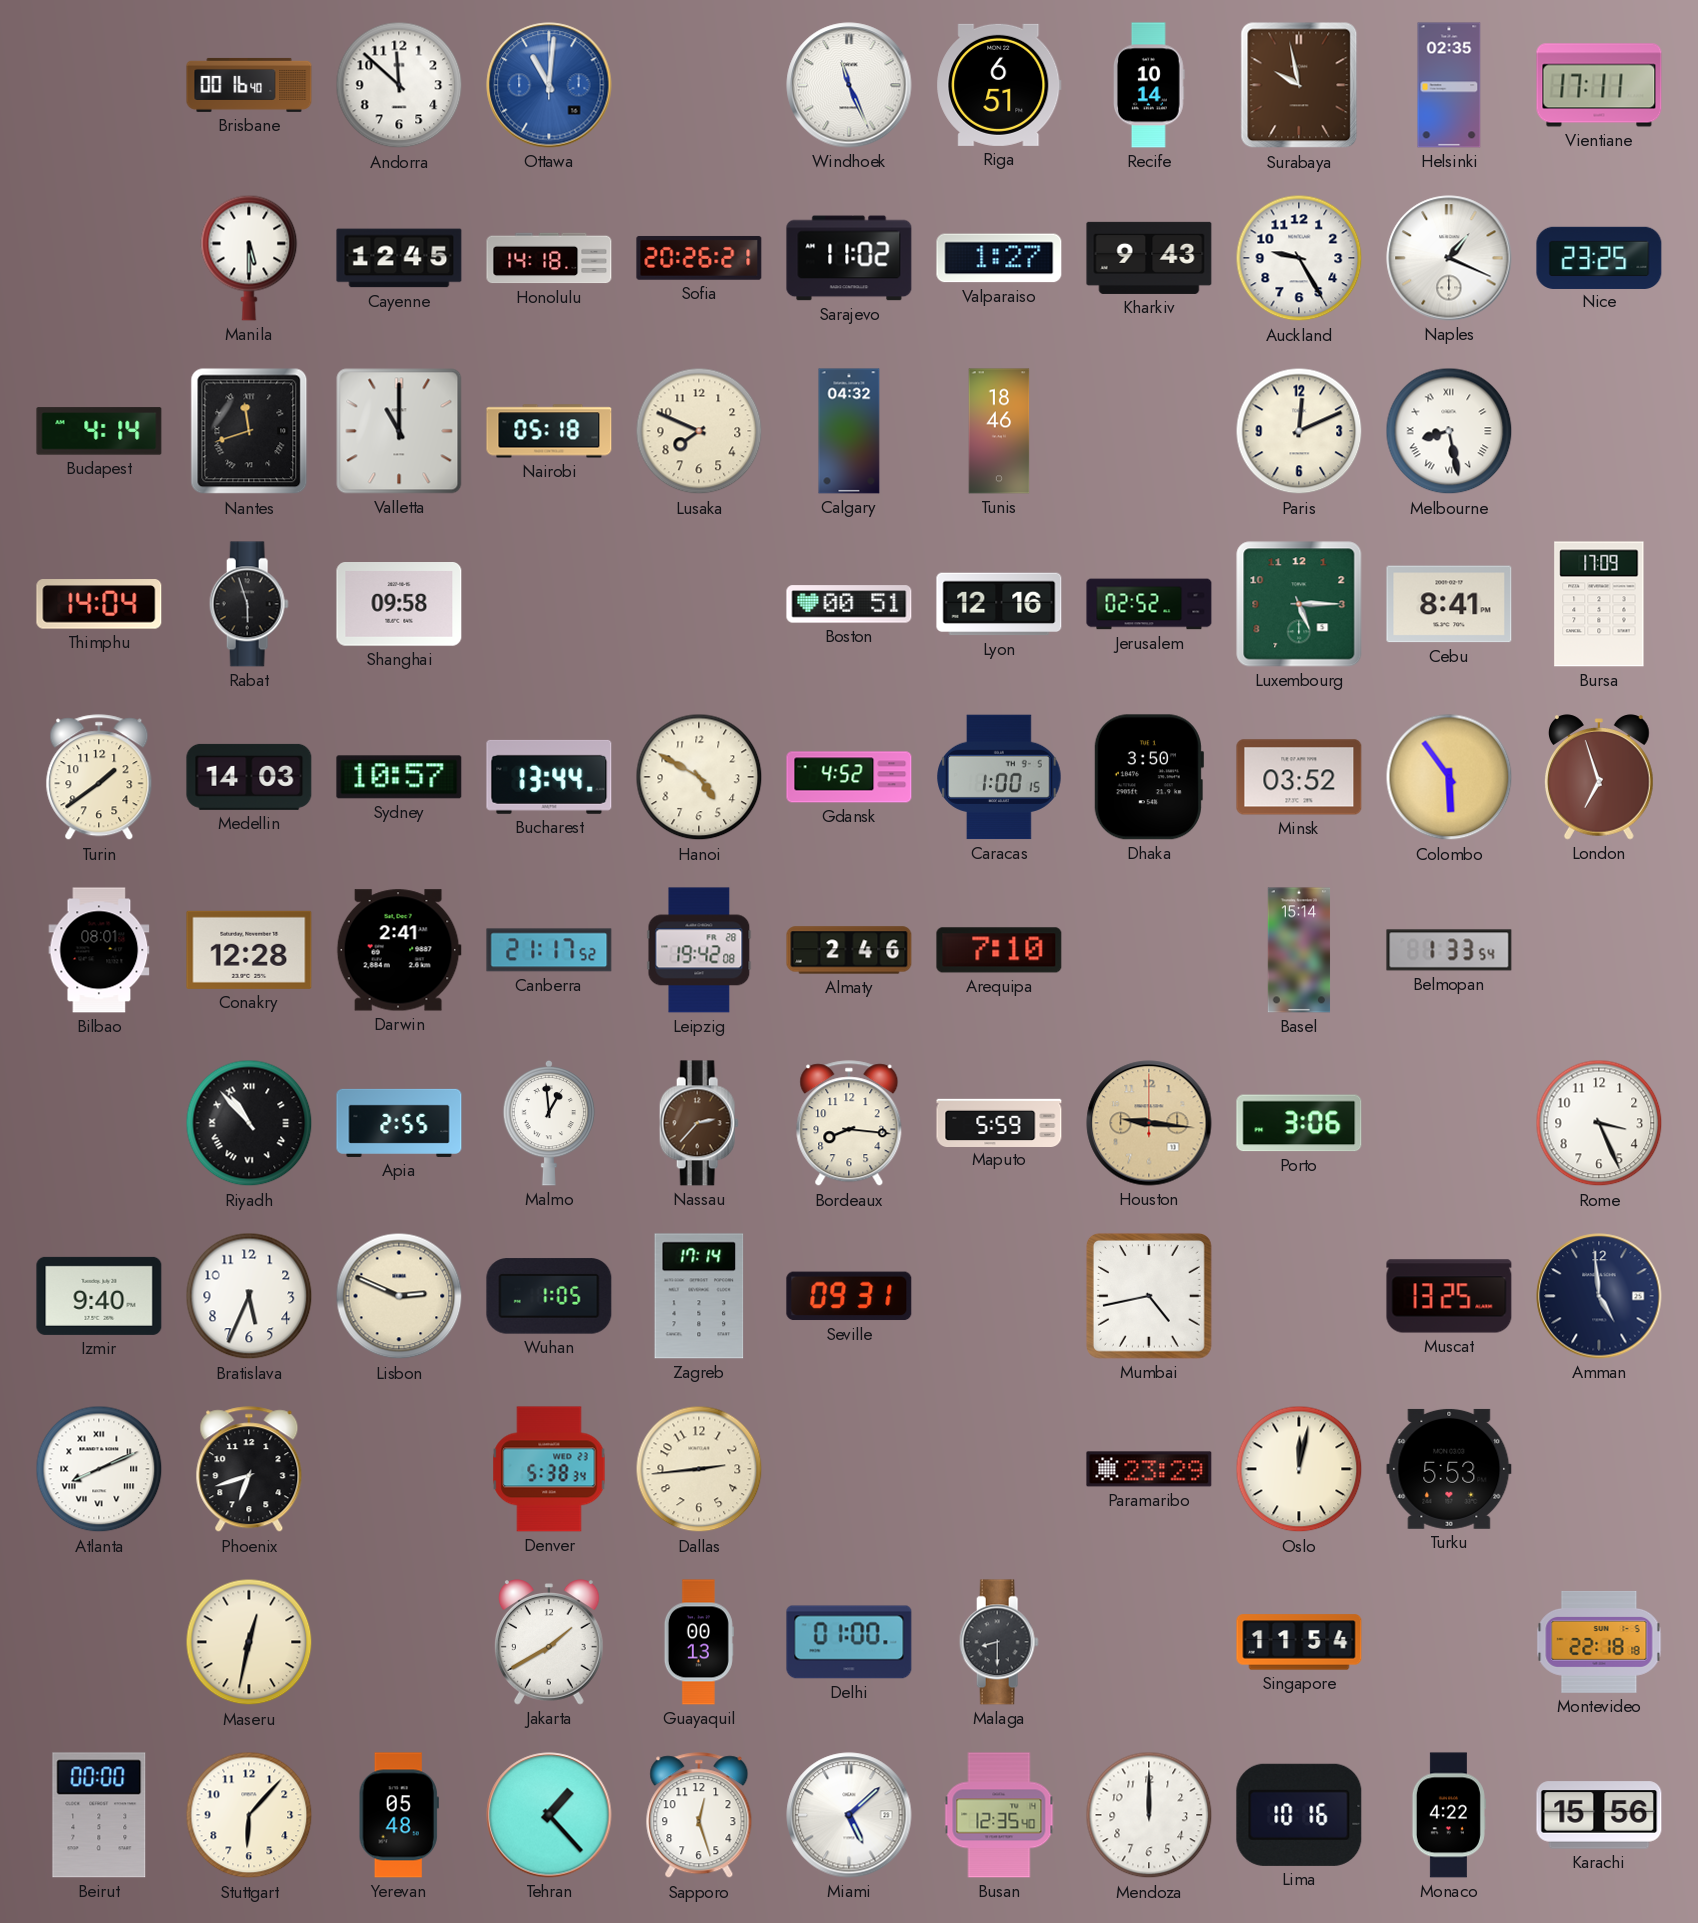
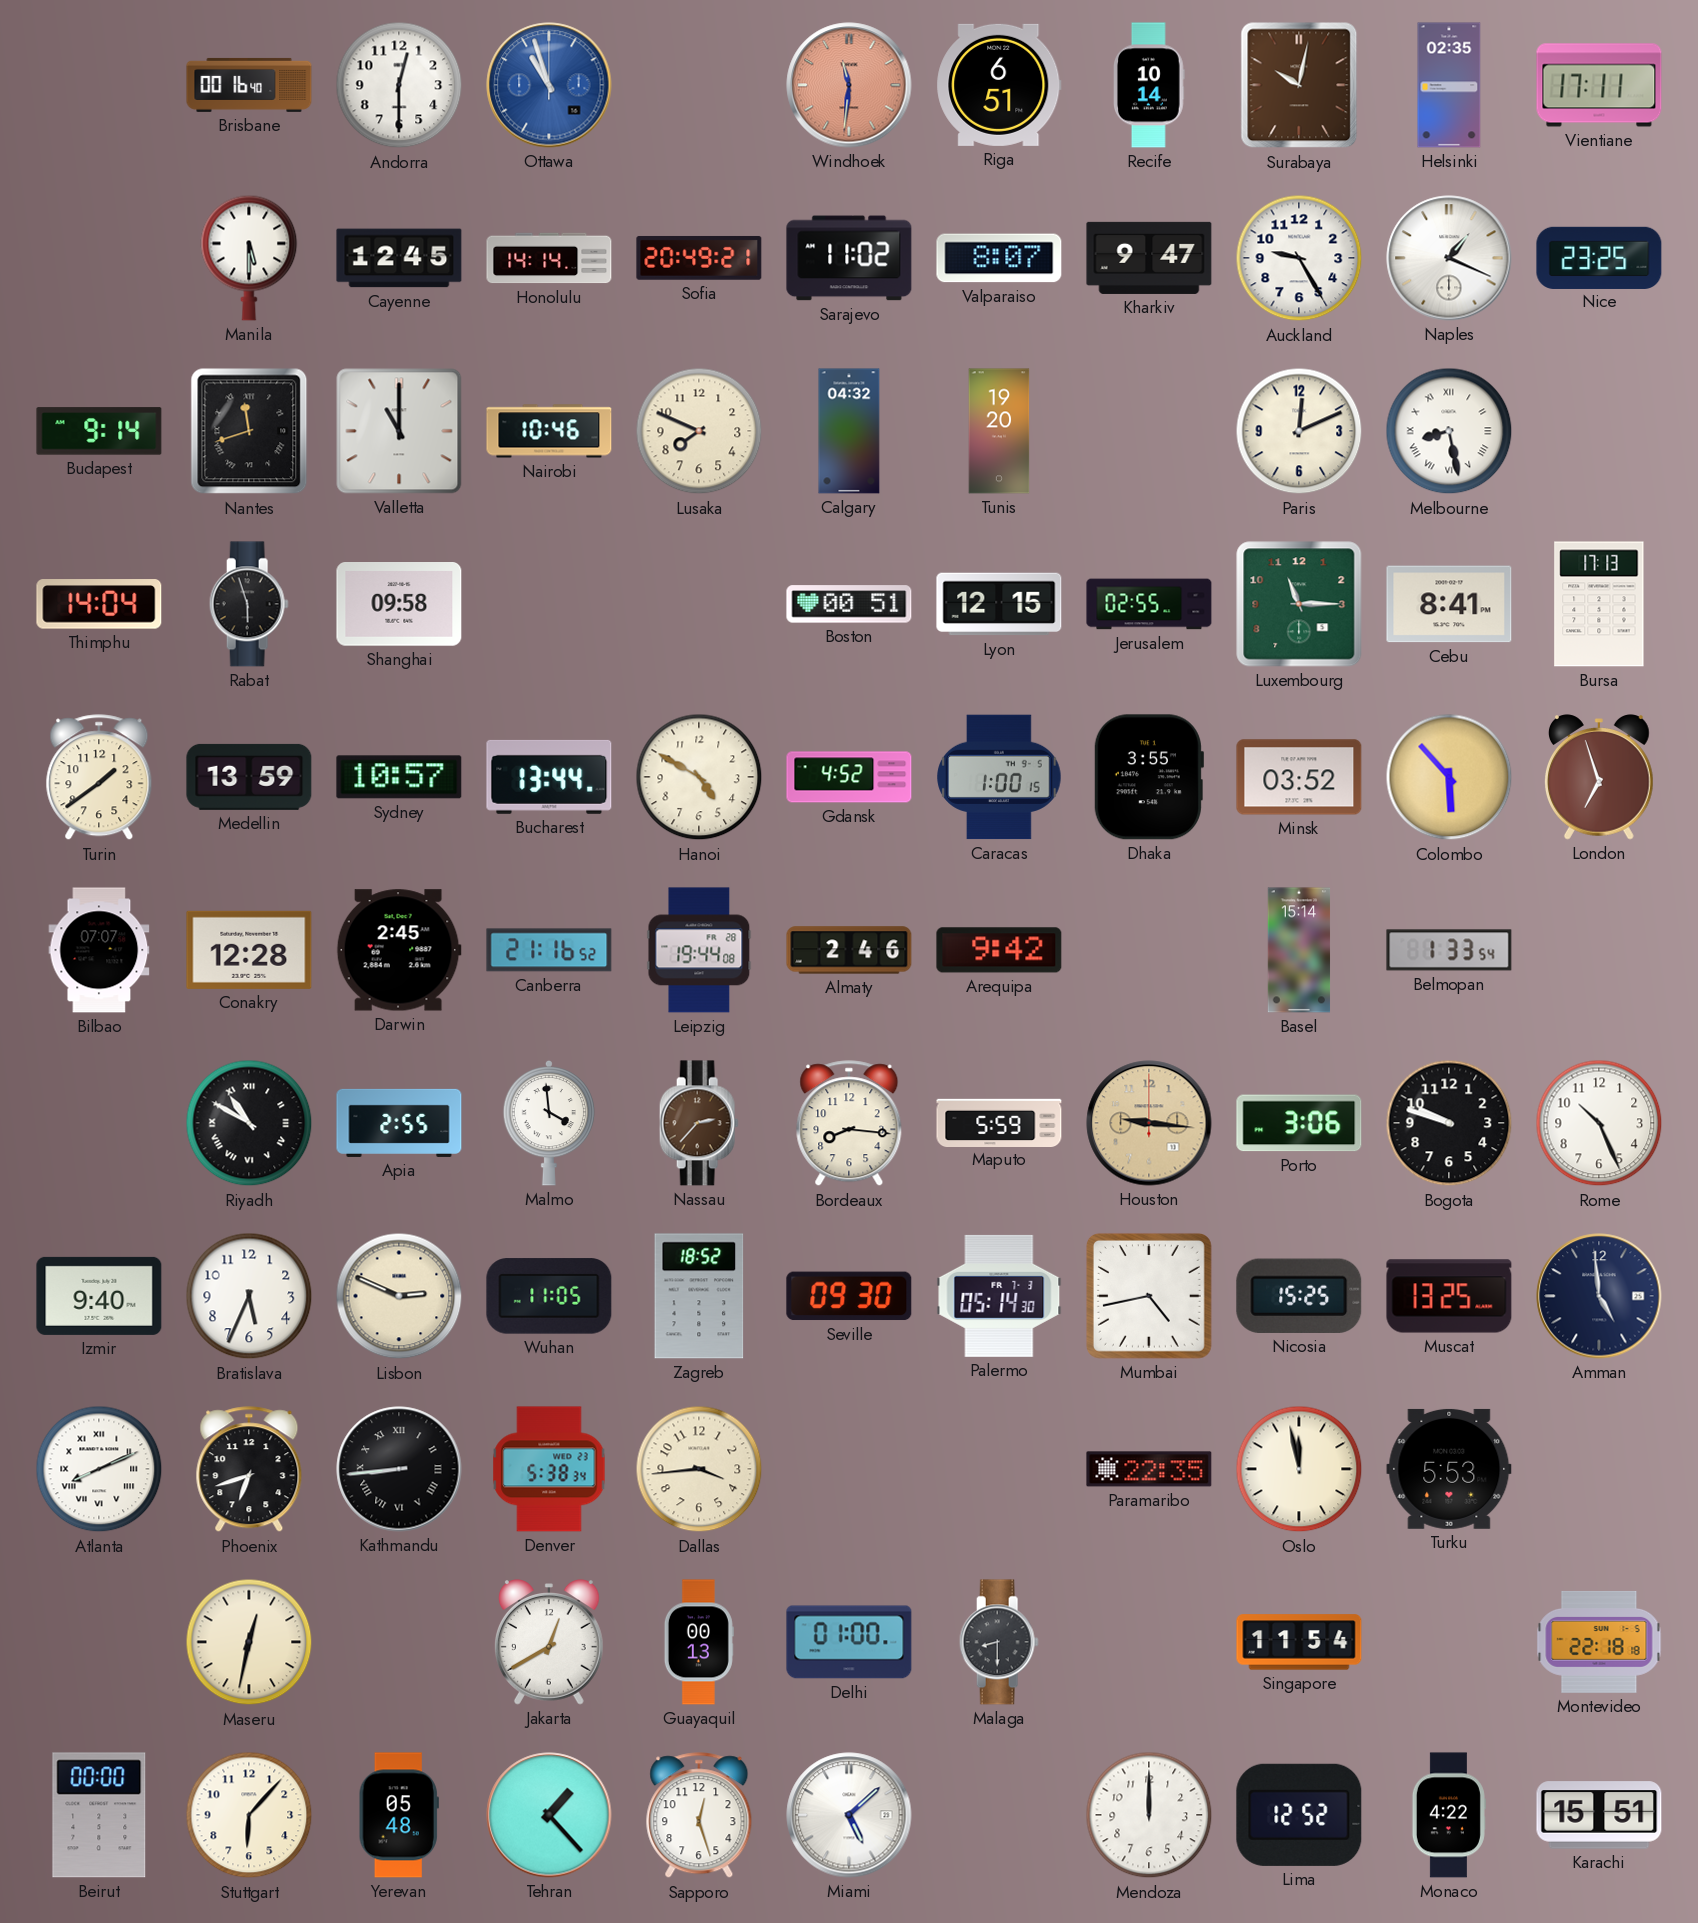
Andorra: 11:52 -> 12:30 (399, 85)
Ottawa: 11:01 -> 10:57 (549, 85)
Windhoek: 11:26 -> 11:31 (849, 85)
Windhoek dial: white -> salmon (849, 85)
Surabaya: 9:58 -> 10:02 (1299, 85)
Honolulu: 14:18 -> 14:14 (549, 258)
Sofia: 20:26 -> 20:49 (699, 258)
Valparaiso: 1:27 -> 8:07 (999, 258)
Kharkiv: 9:43 -> 9:47 (1149, 258)
Budapest: 4:14 -> 9:14 (99, 431)
Nairobi: 05:18 -> 10:46 (549, 431)
Tunis: 18:46 -> 19:20 (999, 431)
Lyon: 12:16 -> 12:15 (999, 604)
Jerusalem: 02:52 -> 02:55 (1149, 604)
Luxembourg: 5:15 -> 11:15 (1299, 604)
Bursa: 17:09 -> 17:13 (1599, 604)
Medellin: 14:03 -> 13:59 (249, 777)
Dhaka: 3:50 -> 3:55 (1148, 777)
Colombo: 5:54 -> 5:53 (1449, 777)
Bilbao: 08:01 -> 07:07 (99, 950)
Darwin: 2:41 -> 2:45 (399, 950)
Canberra: 21:17 -> 21:16 (549, 950)
Leipzig: 19:42 -> 19:44 (699, 950)
Arequipa: 7:10 -> 9:42 (999, 950)
Riyadh: 10:53 -> 10:50 (249, 1123)
Malmo: 12:59 -> 3:59 (549, 1123)
Bogota: none -> 9:48 (1449, 1123)
Rome: 3:26 -> 10:26 (1599, 1123)
Wuhan: 1:05 -> 11:05 (549, 1296)
Zagreb: 17:14 -> 18:52 (699, 1296)
Seville: 09:31 -> 09:30 (849, 1296)
Palermo: none -> 05:14 (999, 1296)
Nicosia: none -> 15:25 (1299, 1296)
Kathmandu: none -> 8:44 (399, 1469)
Dallas: 2:44 -> 3:44 (699, 1469)
Paramaribo: 23:29 -> 22:35 (1149, 1469)
Oslo: 12:02 -> 11:58 (1299, 1469)
Jakarta: 1:40 -> 12:40 (550, 1642)
Busan: 12:35 -> none (999, 1815)
Lima: 10:16 -> 12:52 (1299, 1815)
Karachi: 15:56 -> 15:51 (1599, 1815)
